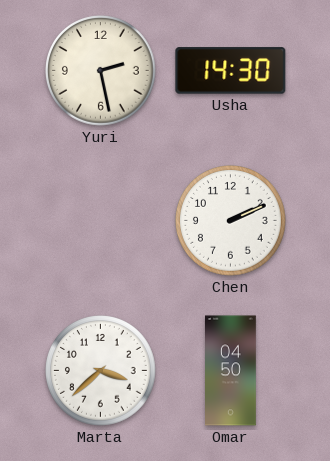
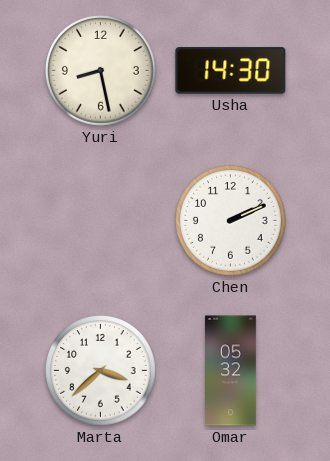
Yuri: 2:28 -> 8:28 (101, 71)
Omar: 04:50 -> 05:32 (231, 371)
